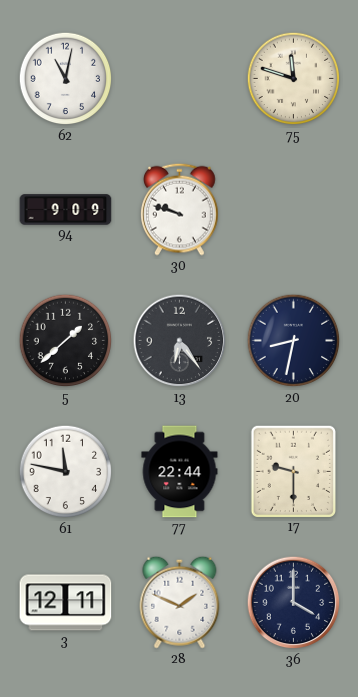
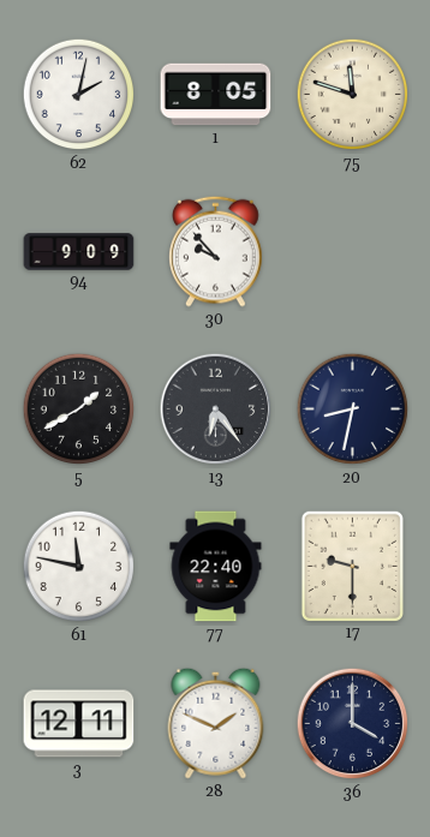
62: 11:02 -> 2:02 (79, 95)
1: none -> 8:05 (216, 95)
30: 9:48 -> 9:53 (216, 251)
5: 1:38 -> 1:40 (79, 409)
77: 22:44 -> 22:40 (216, 567)
